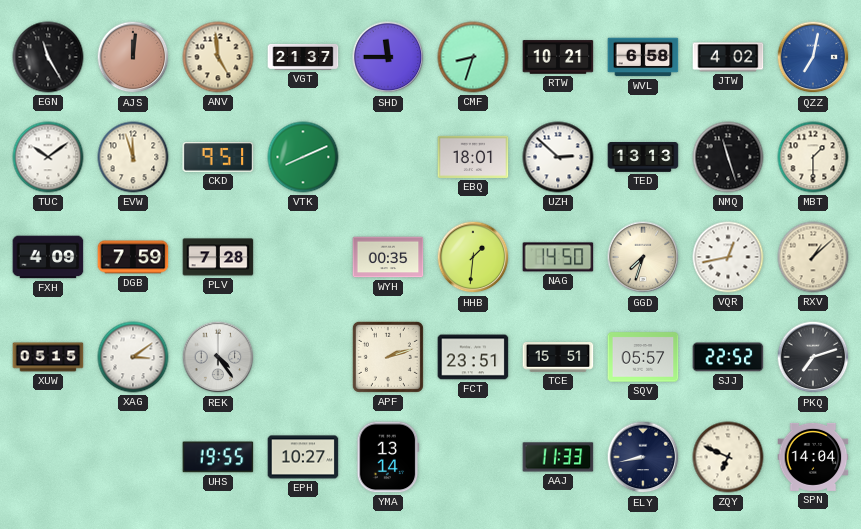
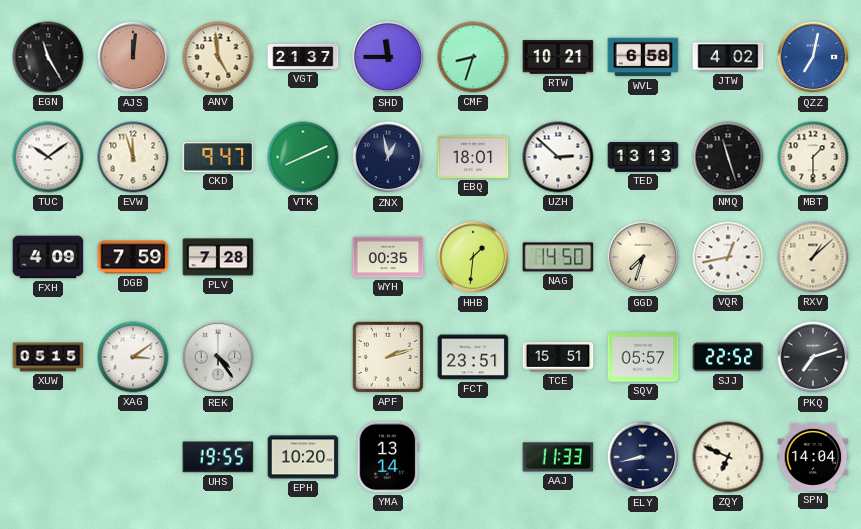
CKD: 9:51 -> 9:47 (218, 157)
ZNX: none -> 12:58 (388, 157)
EPH: 10:27 -> 10:20 (303, 457)
